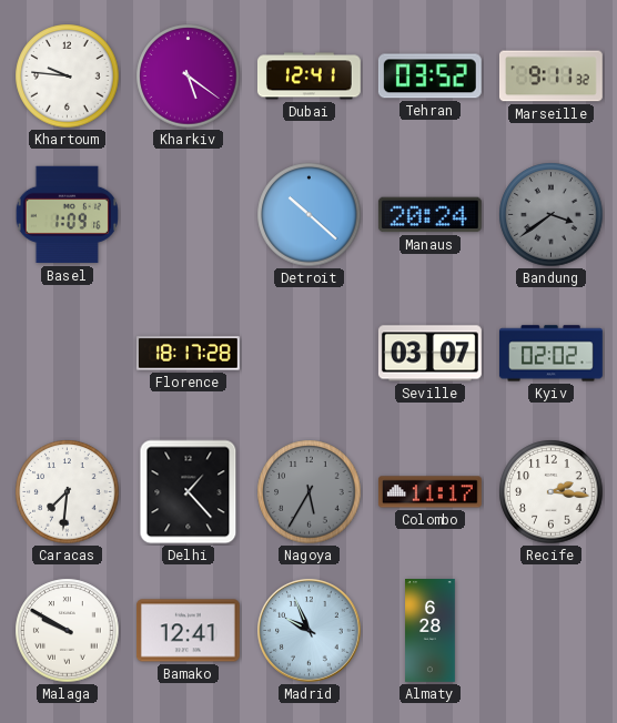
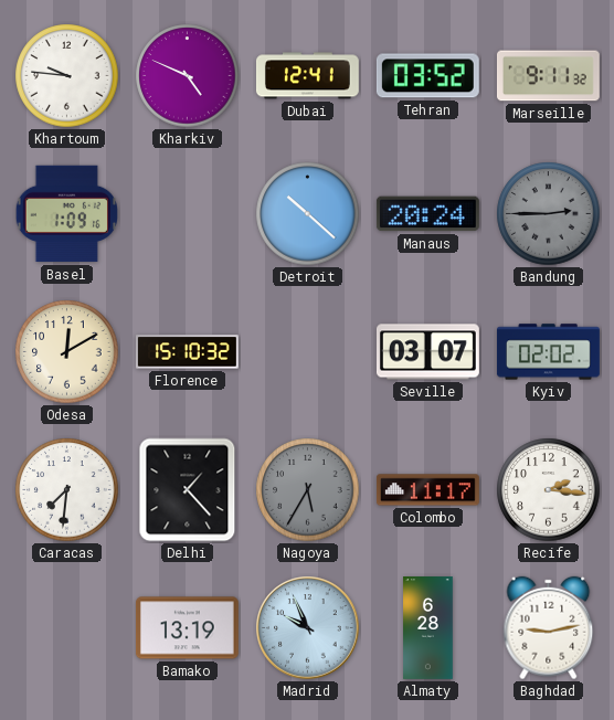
Kharkiv: 5:21 -> 4:49 (188, 76)
Bandung: 3:39 -> 2:45 (549, 214)
Odesa: none -> 12:10 (67, 352)
Florence: 18:17 -> 15:10 (187, 352)
Malaga: 9:50 -> none (68, 631)
Bamako: 12:41 -> 13:19 (187, 628)
Baghdad: none -> 9:13 (549, 628)
